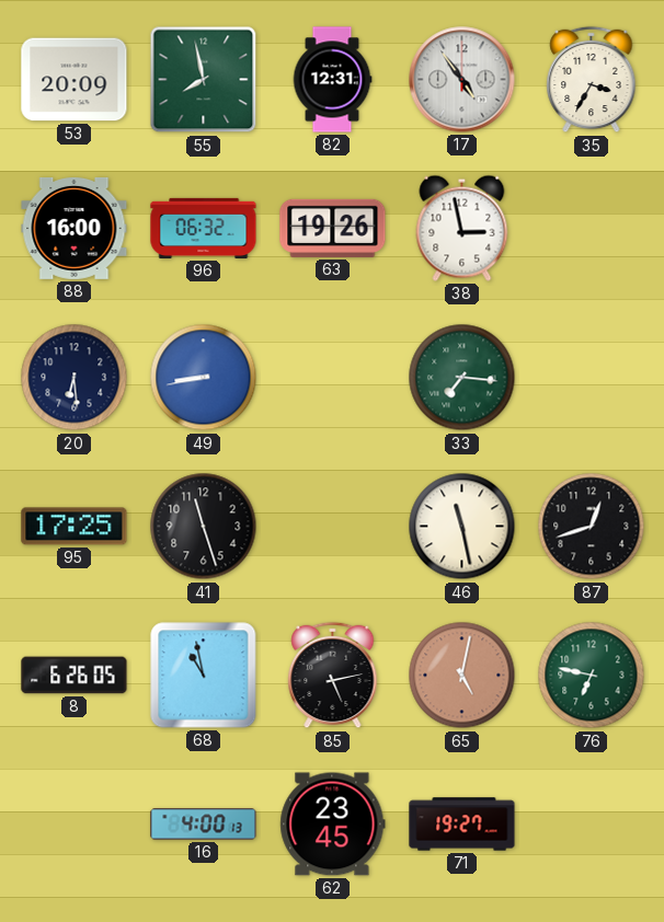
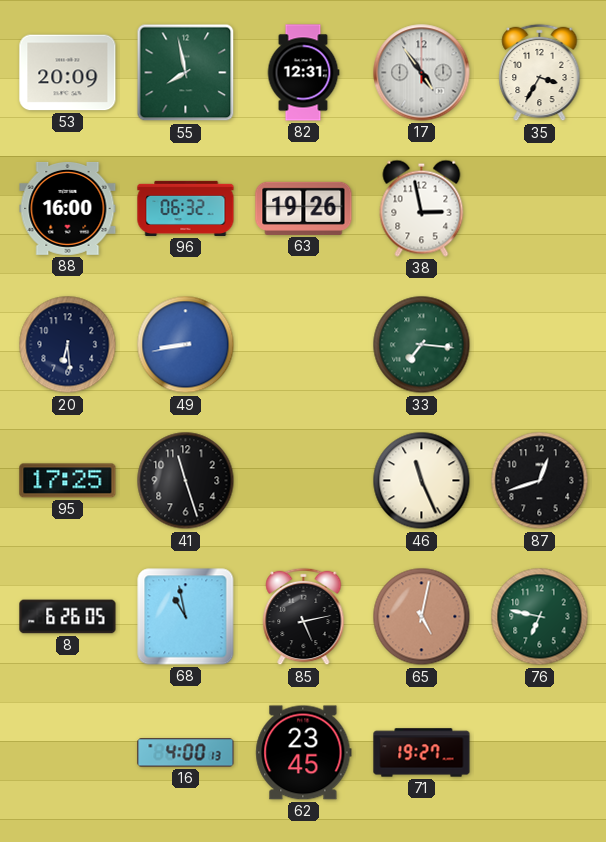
46: 11:28 -> 11:26 (422, 481)
